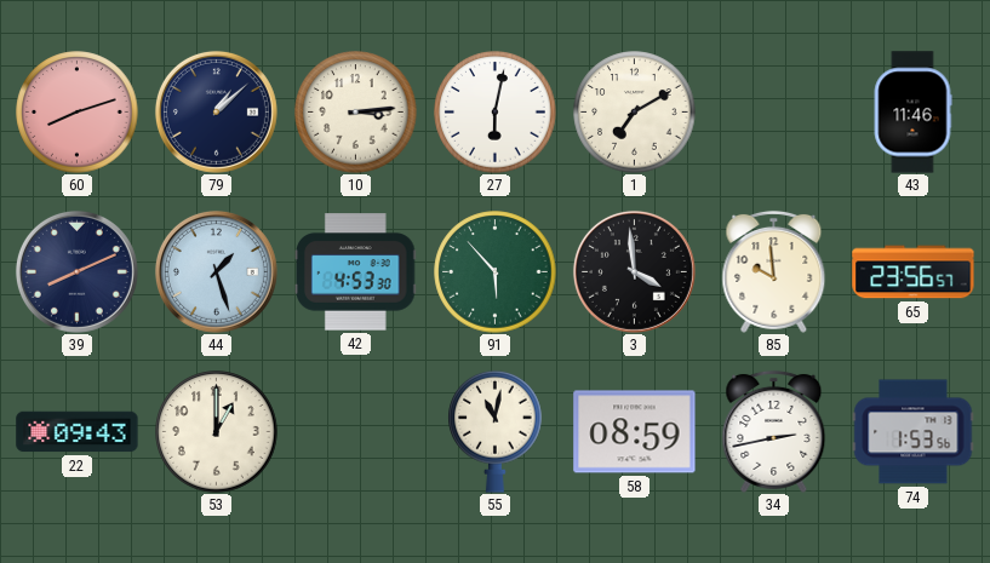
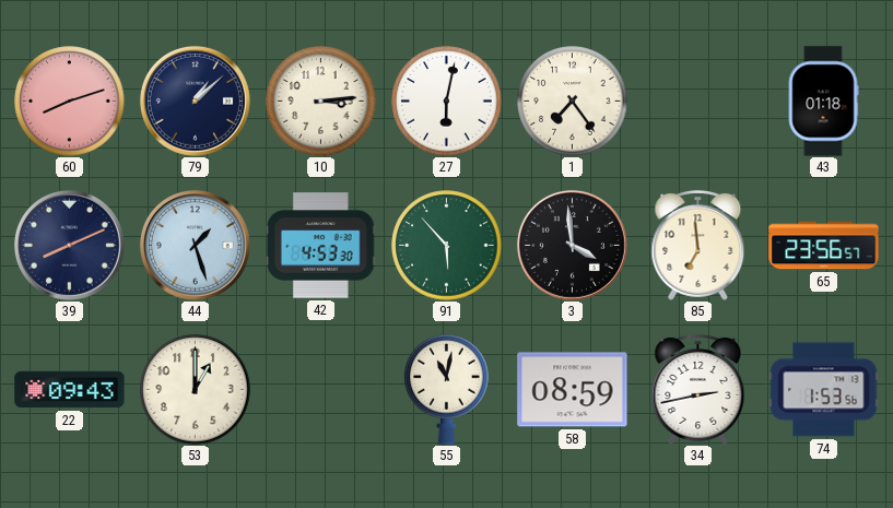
1: 7:10 -> 7:24 (573, 102)
43: 11:46 -> 01:18 (823, 102)
85: 9:59 -> 6:59 (698, 245)
